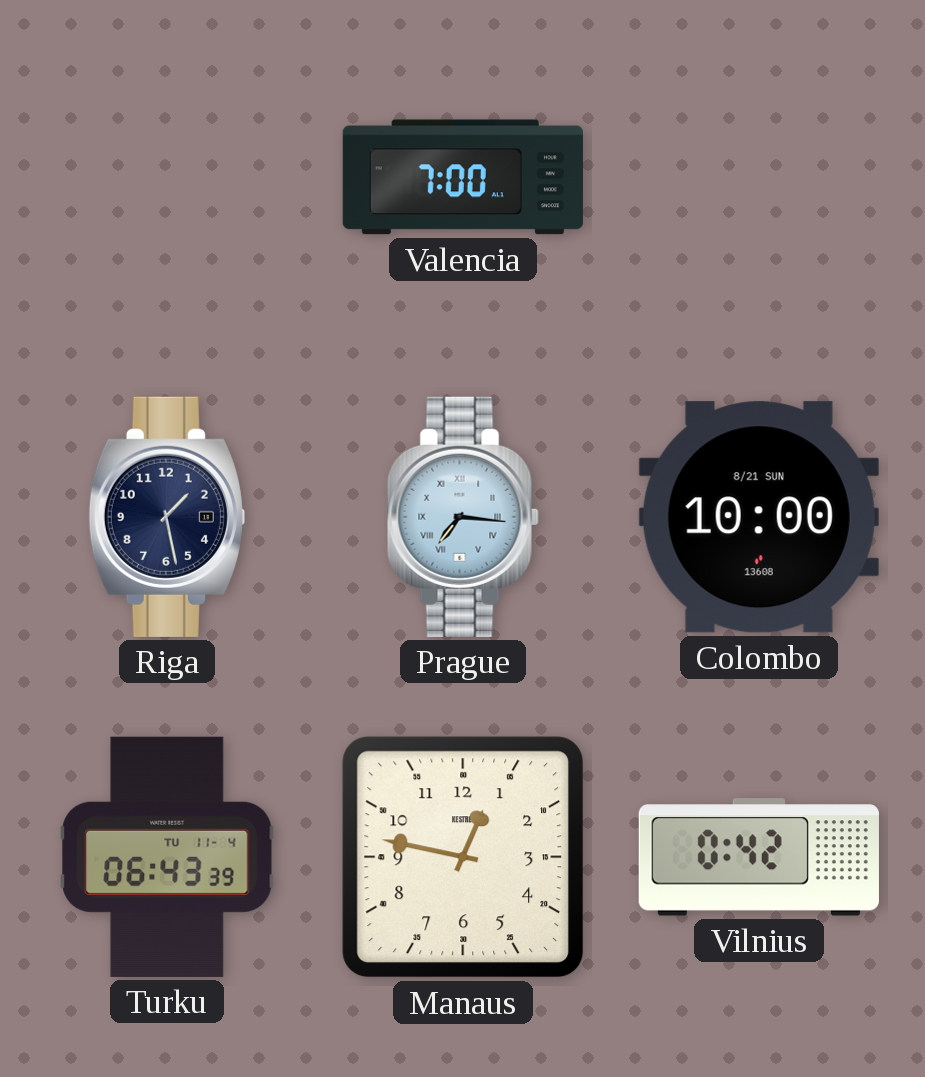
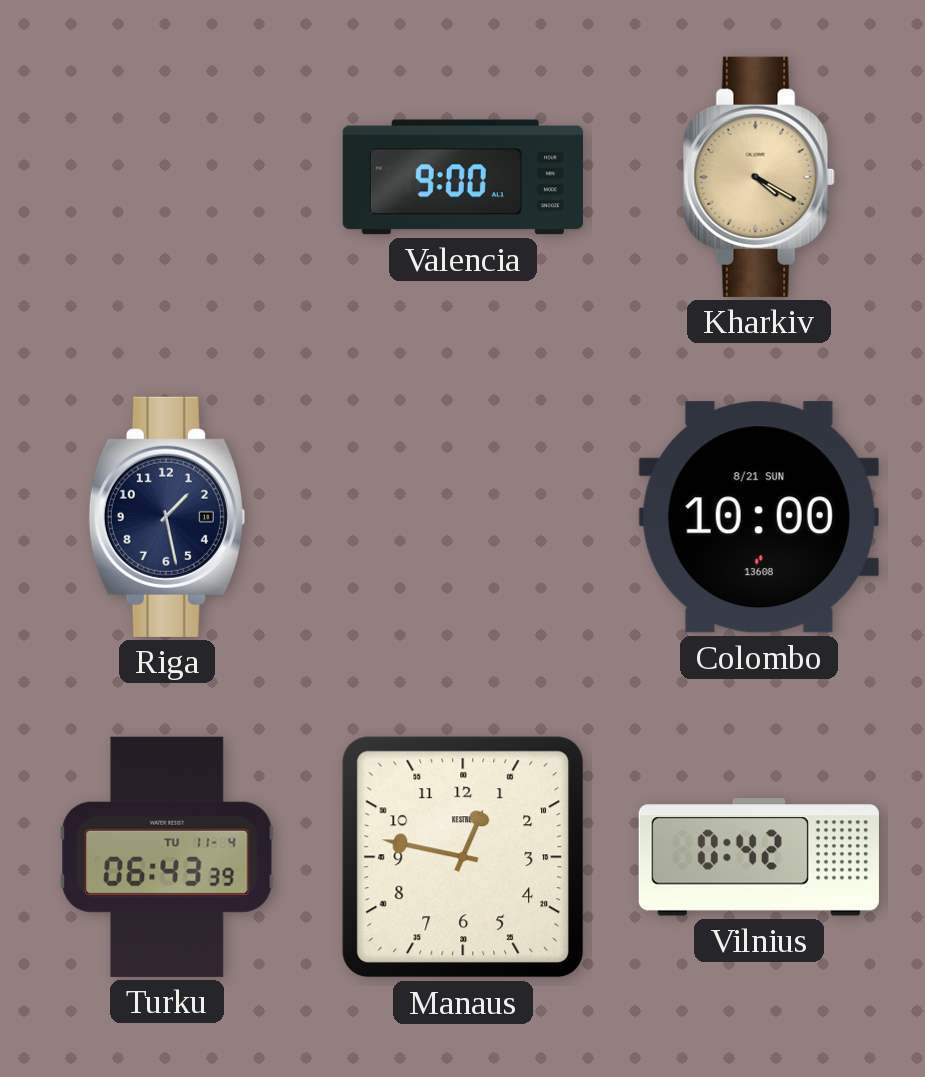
Valencia: 7:00 -> 9:00 (463, 177)
Kharkiv: none -> 4:20 (759, 177)
Prague: 7:16 -> none (463, 517)
